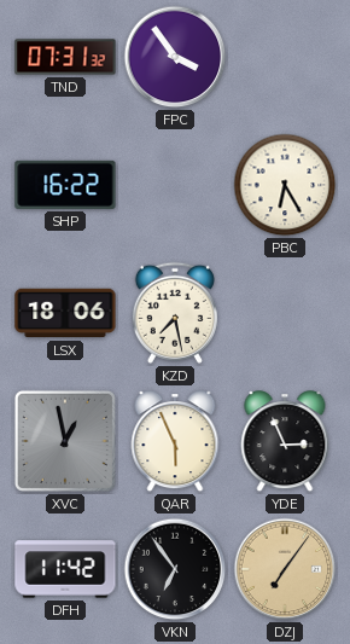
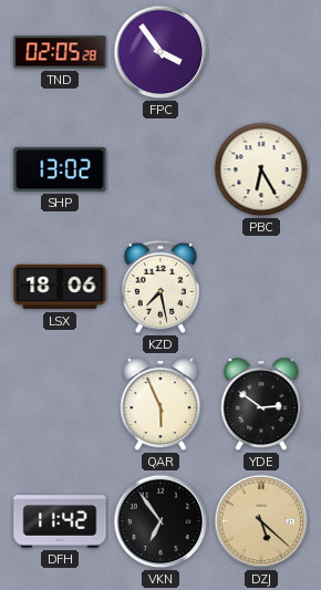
TND: 07:31 -> 02:05 (60, 52)
SHP: 16:22 -> 13:02 (60, 169)
XVC: 12:58 -> none (65, 441)
YDE: 2:56 -> 2:51 (261, 405)
DZJ: 7:06 -> 5:22 (261, 521)
